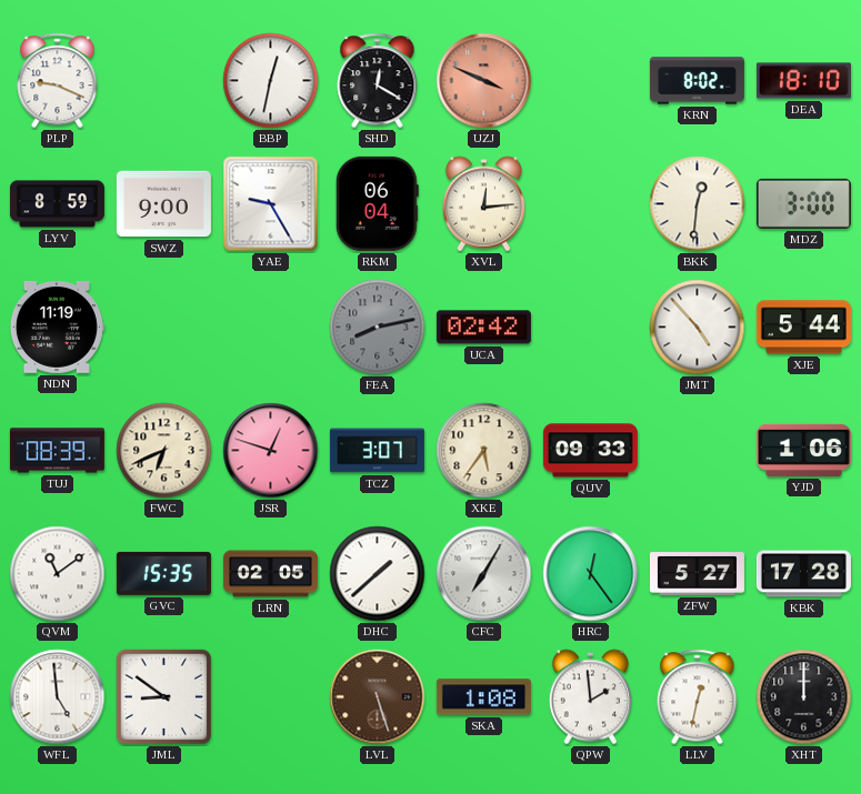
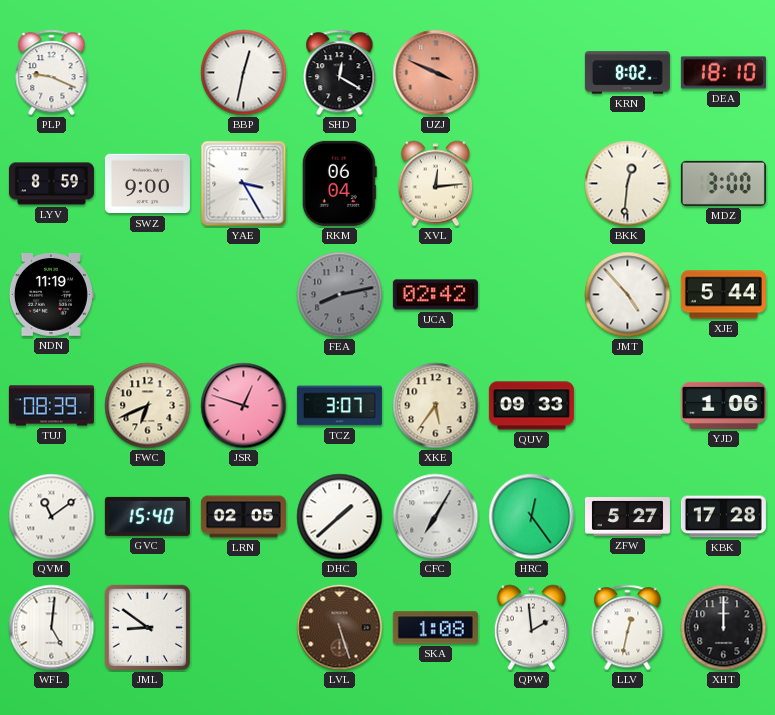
YAE: 9:25 -> 3:25 (244, 184)
GVC: 15:35 -> 15:40 (147, 516)
WFL: 4:59 -> 5:01 (52, 628)
